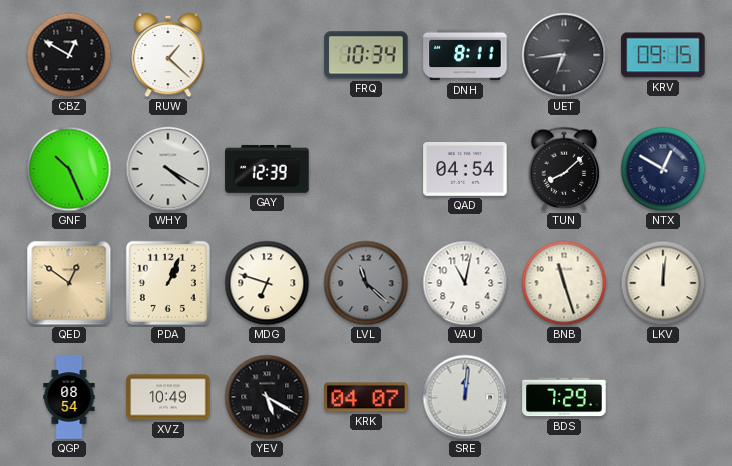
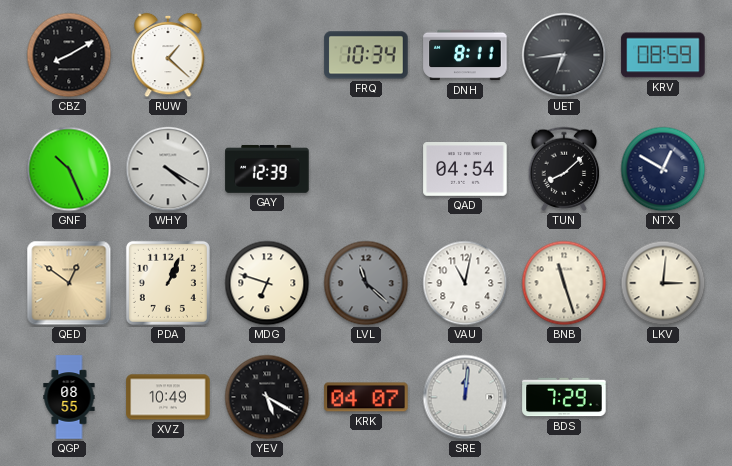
CBZ: 12:50 -> 8:10 (69, 55)
KRV: 09:15 -> 08:59 (663, 55)
LKV: 12:01 -> 3:01 (663, 283)
QGP: 08:54 -> 08:55 (69, 397)
